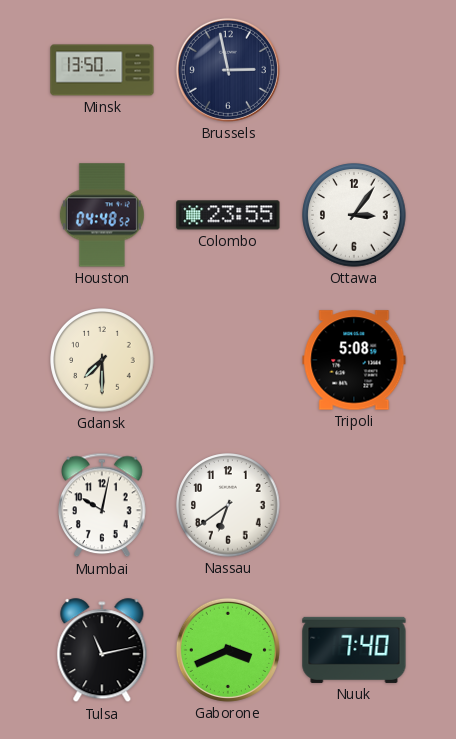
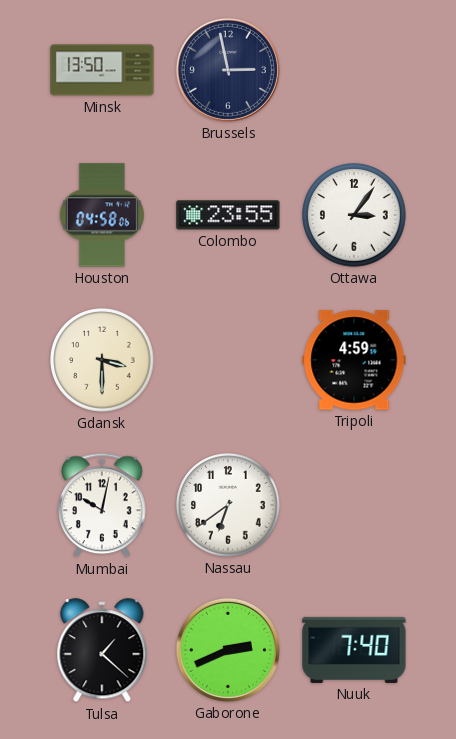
Houston: 04:48 -> 04:58 (102, 215)
Gdansk: 7:30 -> 3:30 (102, 360)
Tripoli: 5:08 -> 4:59 (354, 360)
Tulsa: 11:13 -> 1:22 (102, 651)
Gaborone: 3:41 -> 2:41 (228, 650)
